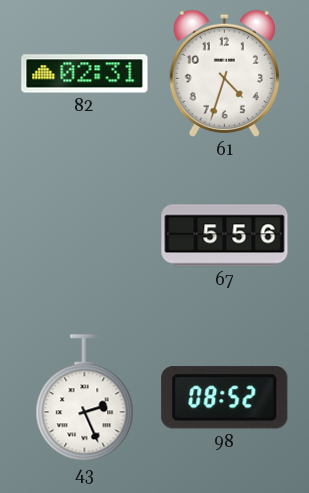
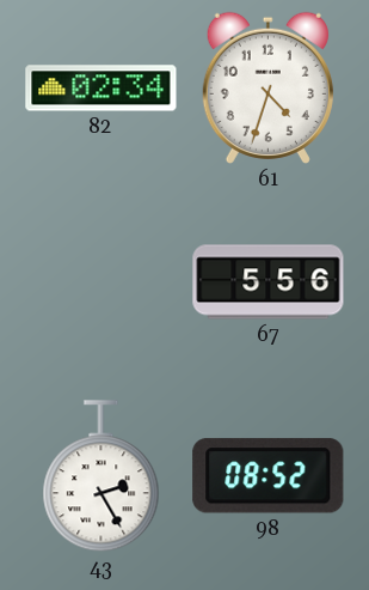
82: 02:31 -> 02:34 (102, 89)
43: 2:26 -> 2:25 (102, 476)
